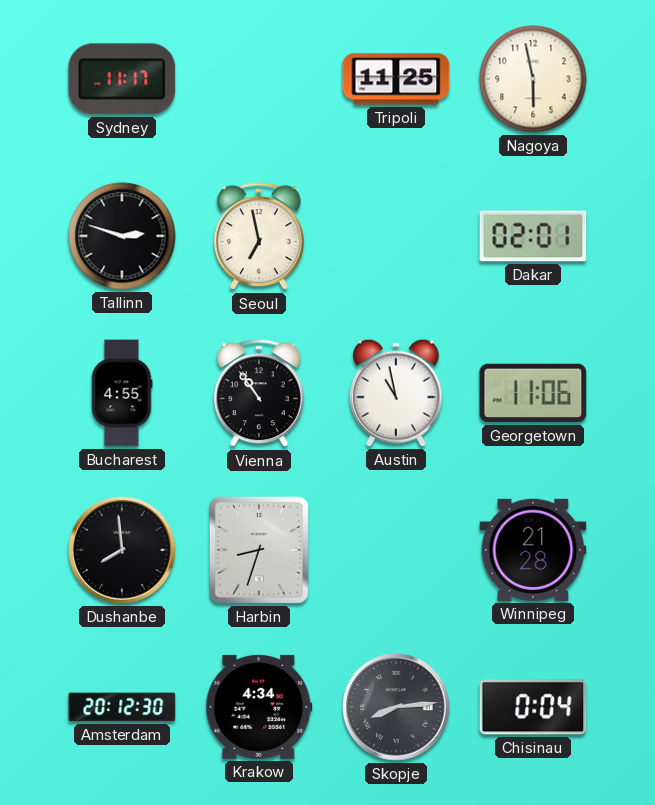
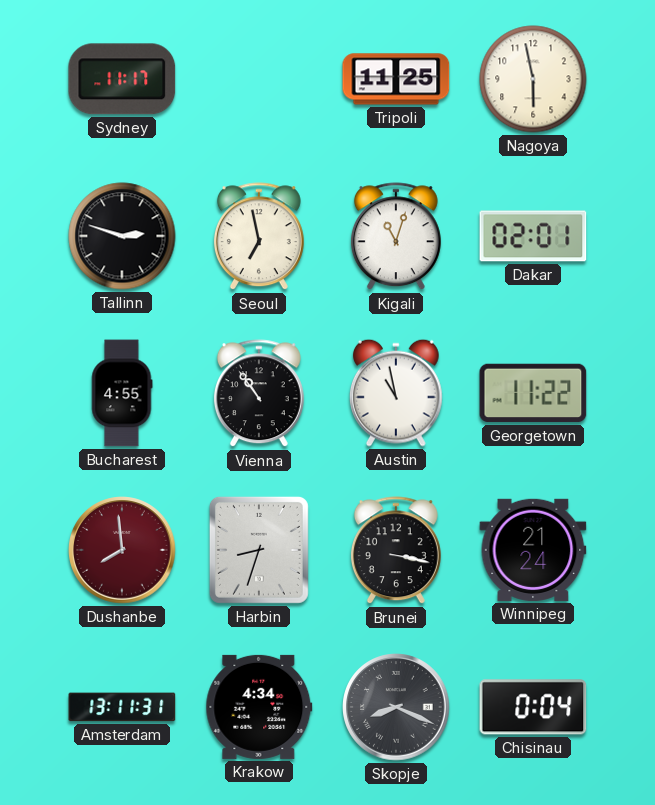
Kigali: none -> 11:03 (396, 237)
Georgetown: 11:06 -> 11:22 (533, 393)
Dushanbe dial: black -> burgundy (122, 550)
Brunei: none -> 3:17 (396, 551)
Winnipeg: 21:28 -> 21:24 (533, 550)
Amsterdam: 20:12 -> 13:11 (122, 707)
Skopje: 8:14 -> 8:19 (396, 707)
